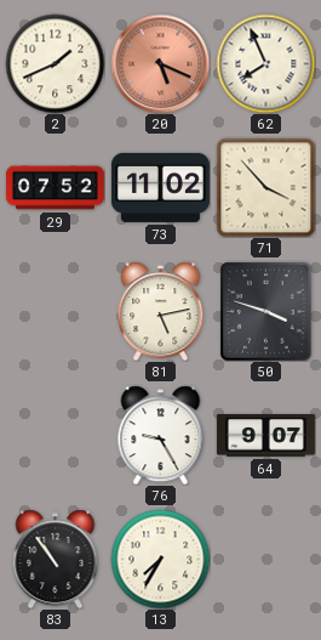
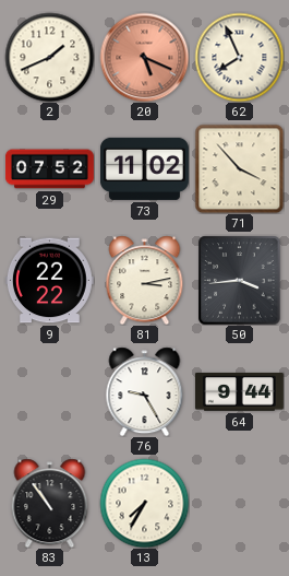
9: none -> 22:22 (49, 281)
81: 5:13 -> 3:13 (145, 280)
50: 3:48 -> 3:44 (240, 280)
64: 9:07 -> 9:44 (239, 392)
